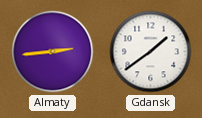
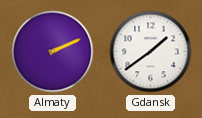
Almaty: 2:44 -> 2:11 (53, 52)
